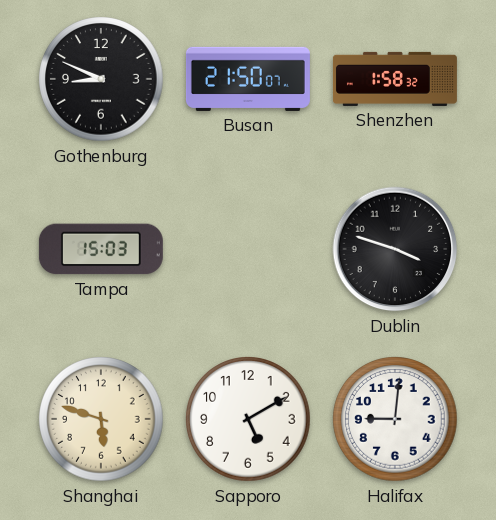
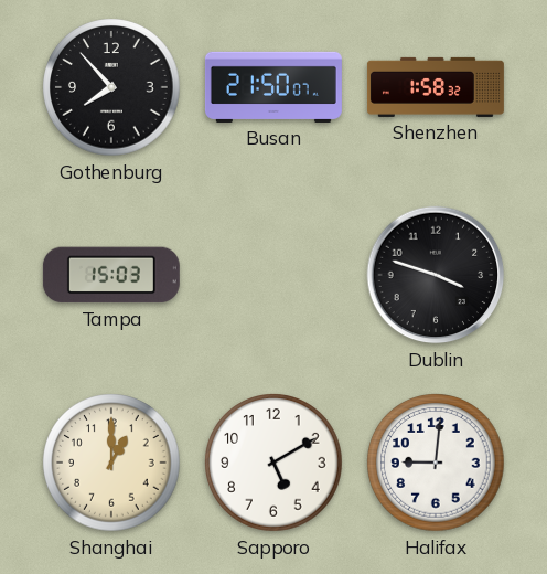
Gothenburg: 8:49 -> 7:53 (111, 87)
Shanghai: 5:48 -> 1:00 (111, 463)
